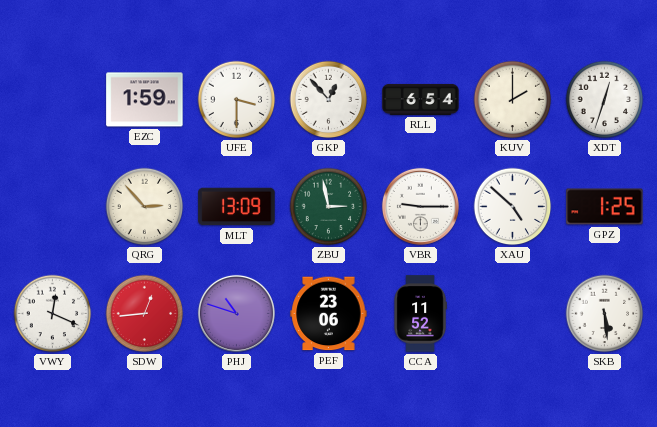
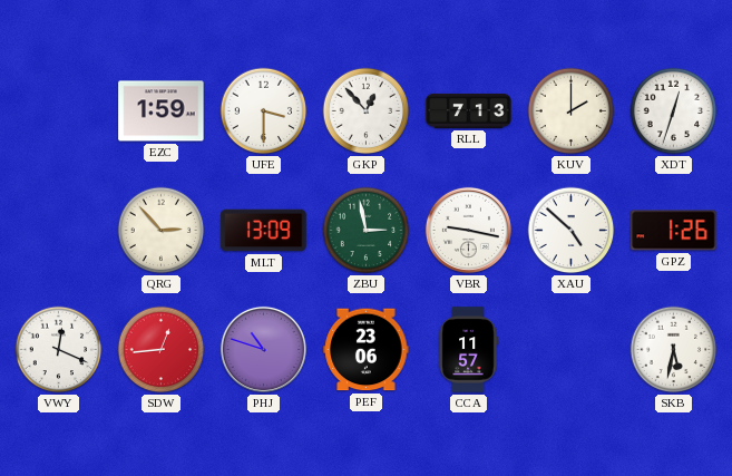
RLL: 6:54 -> 7:13 (469, 110)
VBR: 9:15 -> 9:17 (468, 230)
GPZ: 1:25 -> 1:26 (674, 231)
CCA: 11:52 -> 11:57 (468, 350)
SKB: 5:29 -> 5:32 (674, 350)
